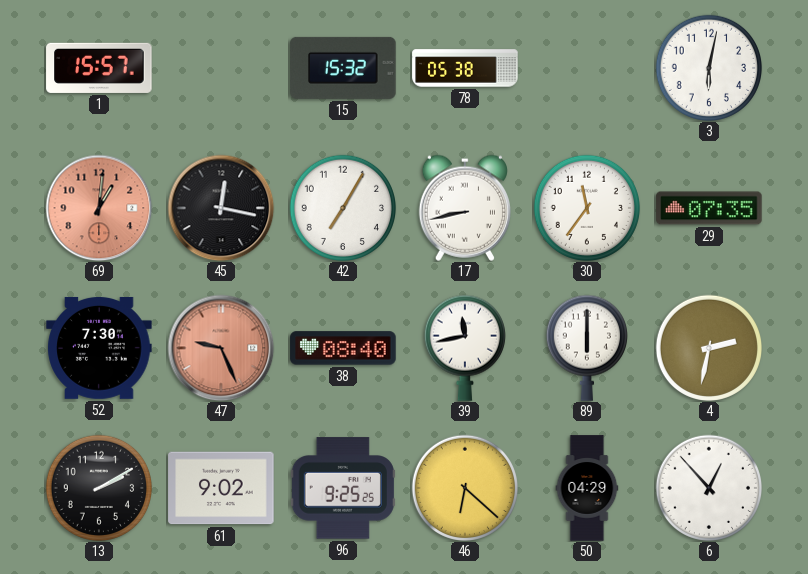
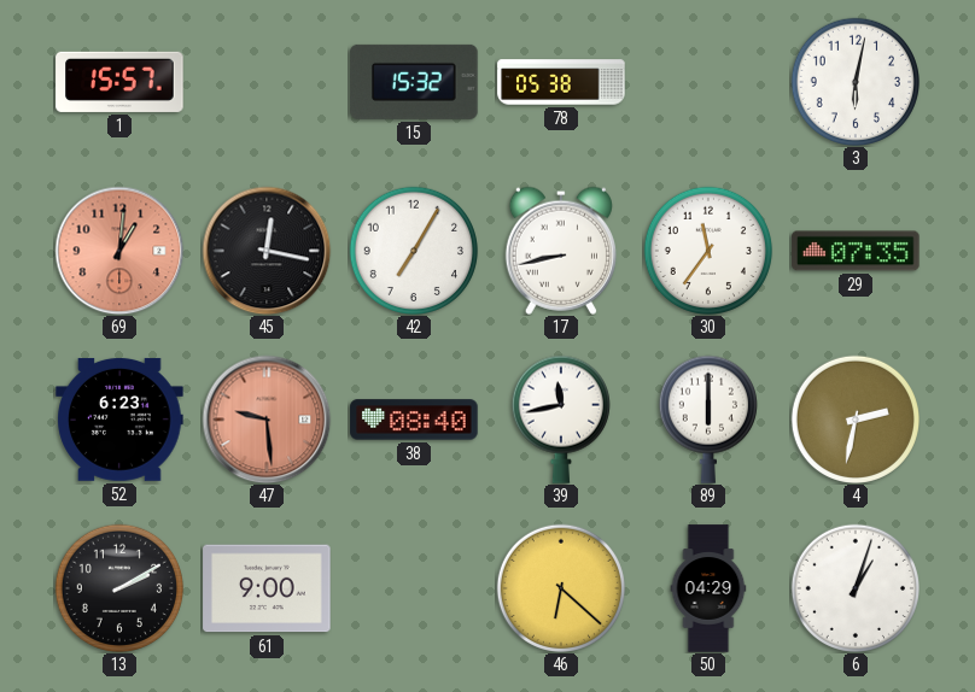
52: 7:30 -> 6:23 (119, 420)
47: 9:26 -> 9:29 (267, 420)
61: 9:02 -> 9:00 (267, 588)
96: 9:25 -> none (343, 488)
6: 12:53 -> 1:03 (854, 587)
